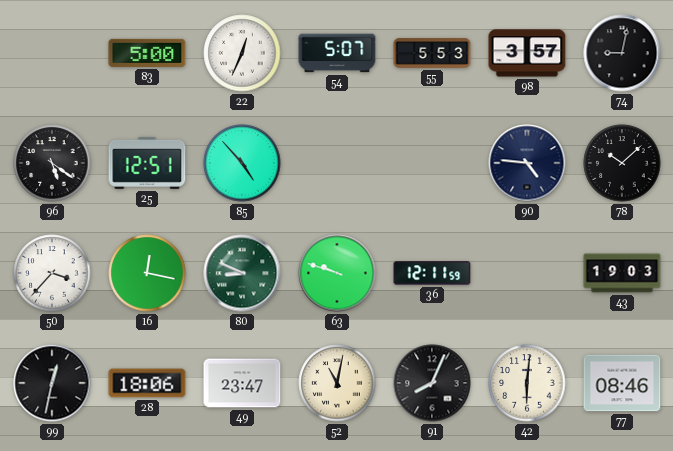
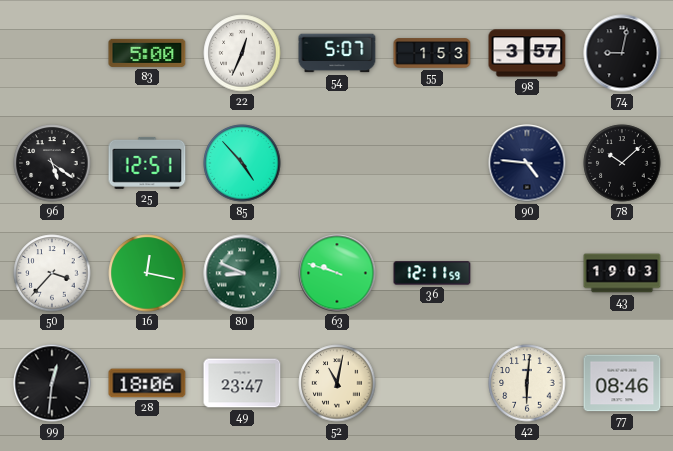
55: 5:53 -> 1:53 (432, 53)
99: 12:32 -> 12:31 (52, 383)
91: 8:04 -> none (432, 383)
